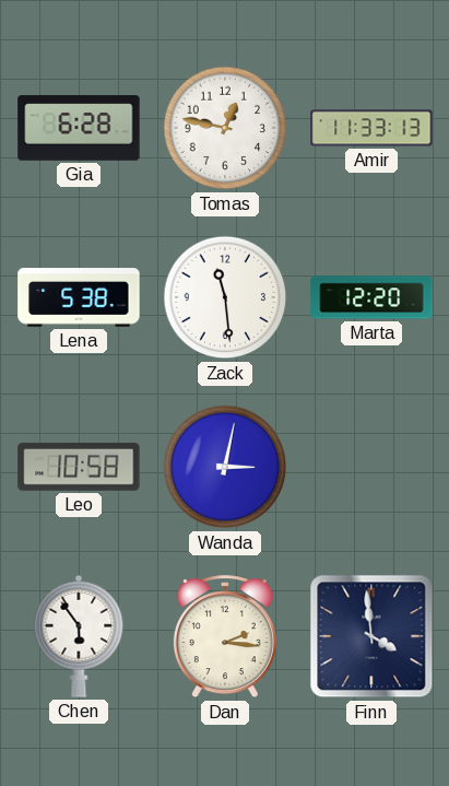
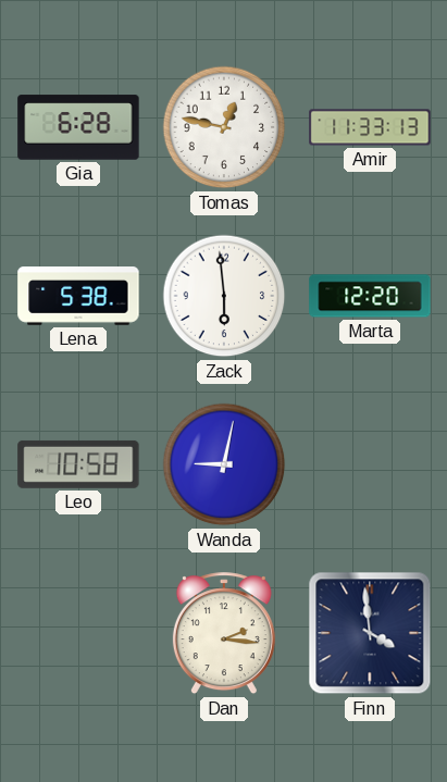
Zack: 11:29 -> 5:59 (224, 296)
Wanda: 3:02 -> 9:02 (224, 464)
Chen: 5:54 -> none (79, 636)
